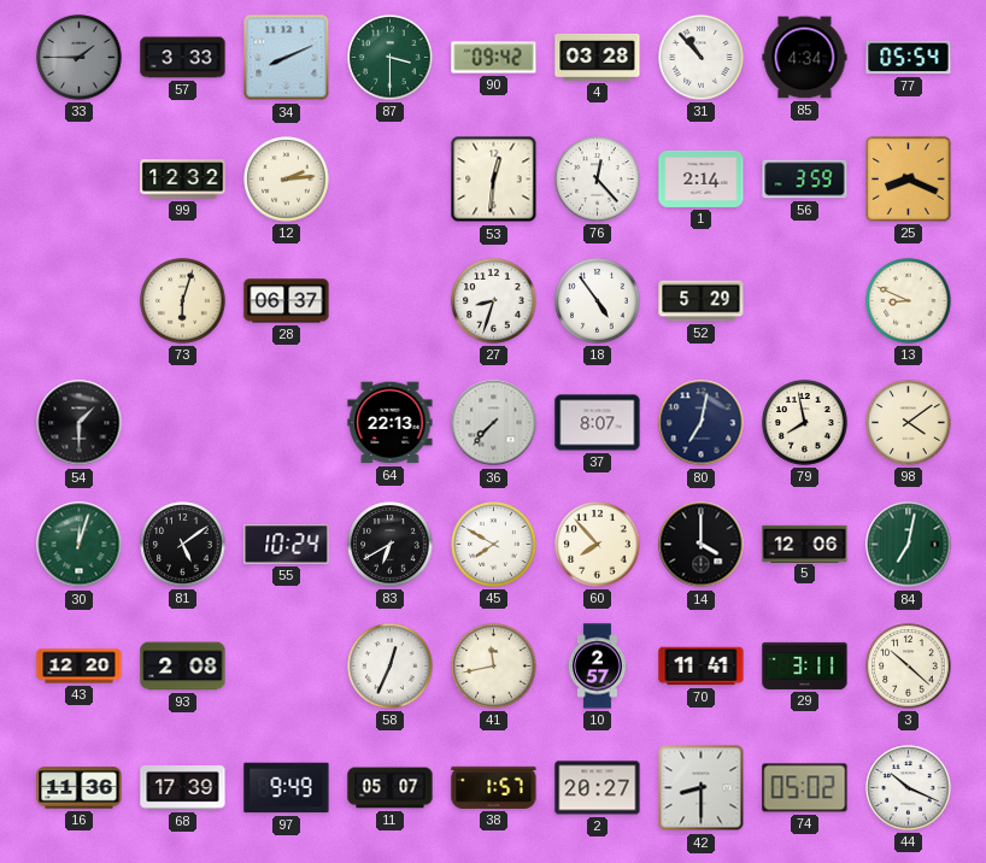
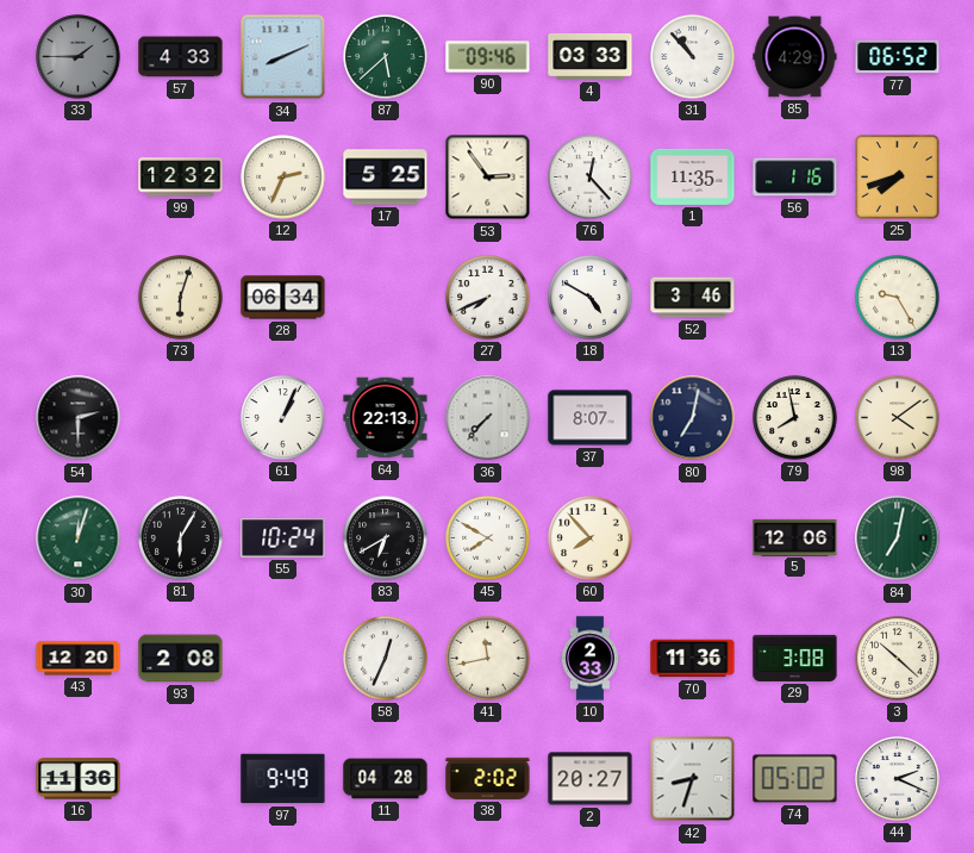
57: 3:33 -> 4:33 (181, 57)
87: 3:30 -> 5:38 (386, 57)
90: 09:42 -> 09:46 (488, 57)
4: 03:28 -> 03:33 (591, 57)
85: 4:34 -> 4:29 (795, 57)
77: 05:54 -> 06:52 (898, 57)
12: 2:14 -> 2:34 (283, 178)
17: none -> 5:25 (386, 178)
53: 12:31 -> 2:54 (488, 178)
1: 2:14 -> 11:35 (693, 176)
56: 3:59 -> 1:16 (795, 178)
25: 8:19 -> 7:42 (898, 178)
28: 06:37 -> 06:34 (283, 298)
27: 8:33 -> 7:41 (488, 298)
18: 4:54 -> 4:50 (591, 298)
52: 5:29 -> 3:46 (693, 298)
13: 8:49 -> 9:25 (898, 298)
54: 1:30 -> 2:30 (79, 418)
61: none -> 1:04 (283, 418)
81: 5:09 -> 6:05 (181, 538)
14: 4:00 -> none (702, 545)
10: 2:57 -> 2:33 (589, 659)
70: 11:41 -> 11:36 (693, 659)
29: 3:11 -> 3:08 (795, 658)
68: 17:39 -> none (183, 788)
11: 05:07 -> 04:28 (386, 779)
38: 1:57 -> 2:02 (488, 778)
42: 8:30 -> 8:33 (693, 779)
44: 10:19 -> 2:19 (898, 779)
